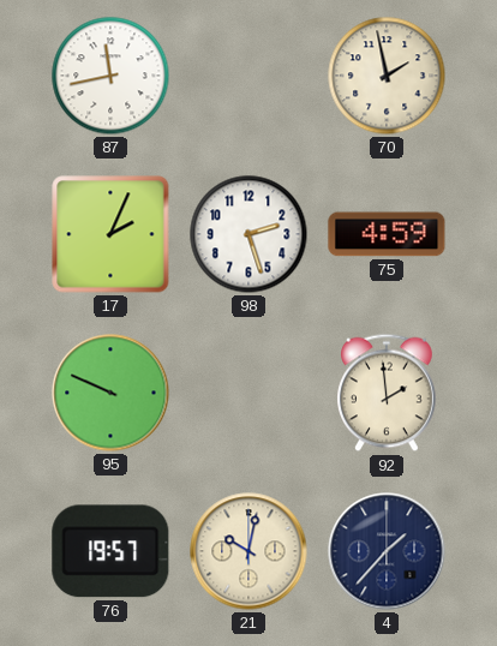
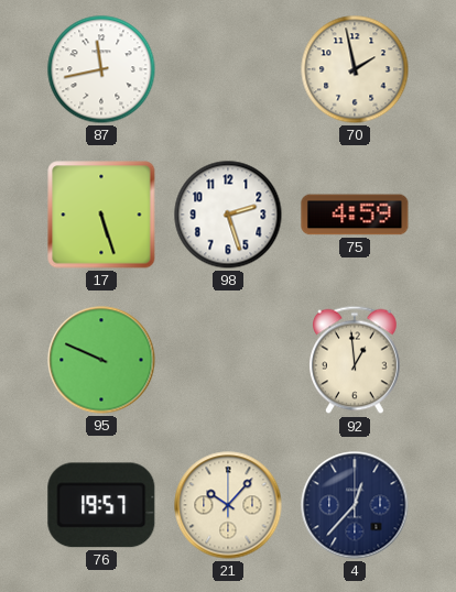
17: 2:04 -> 5:27 (101, 215)
92: 1:59 -> 12:59 (356, 360)
21: 10:02 -> 10:07 (228, 505)
4: 1:37 -> 12:37 (355, 505)
